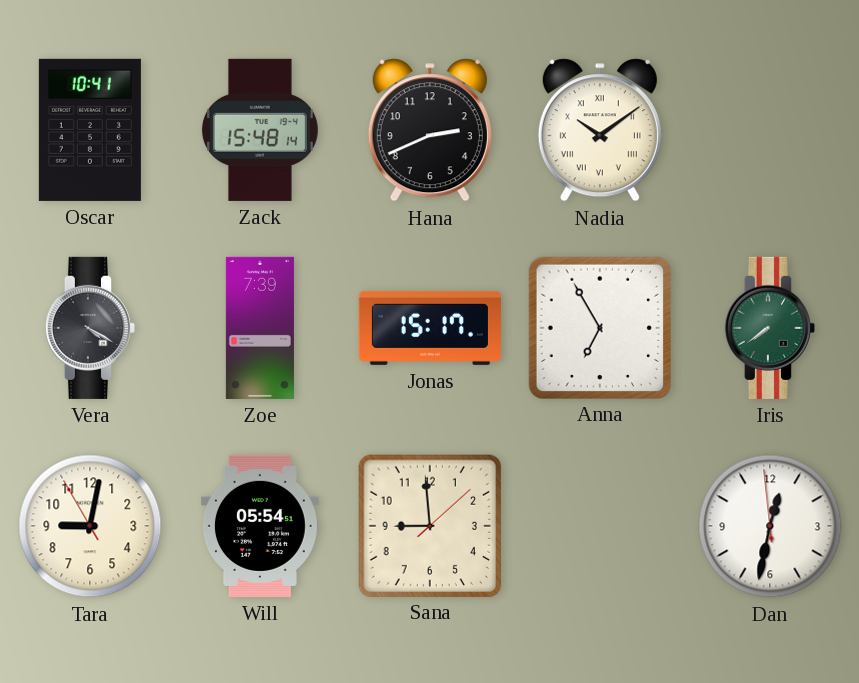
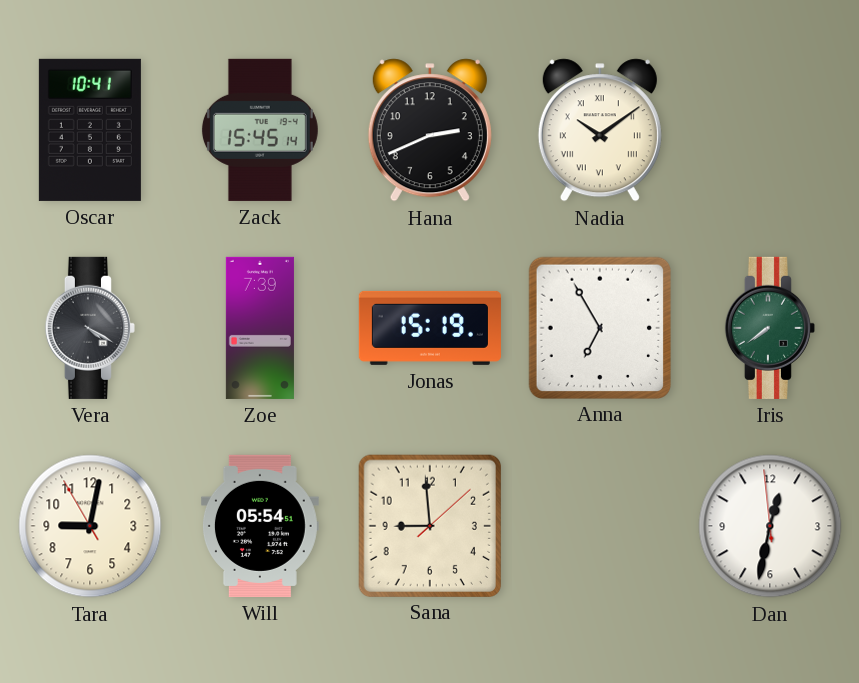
Zack: 15:48 -> 15:45 (260, 130)
Jonas: 15:17 -> 15:19 (430, 328)
